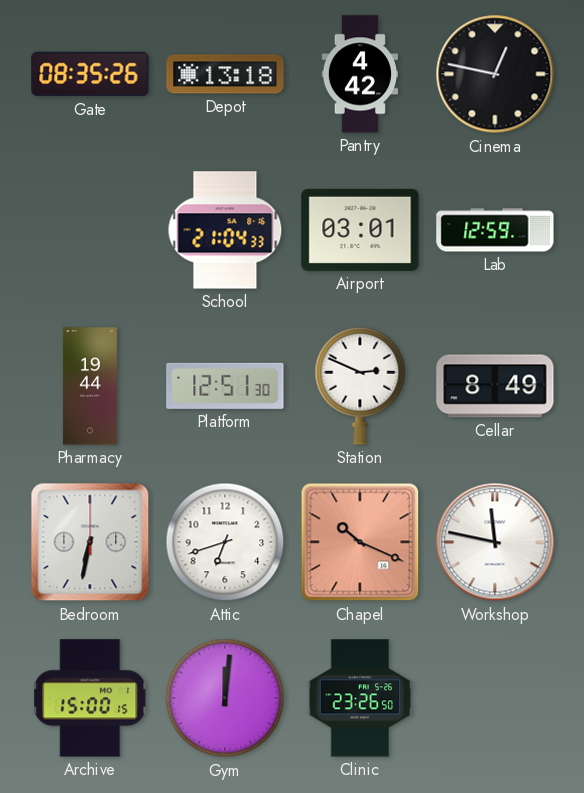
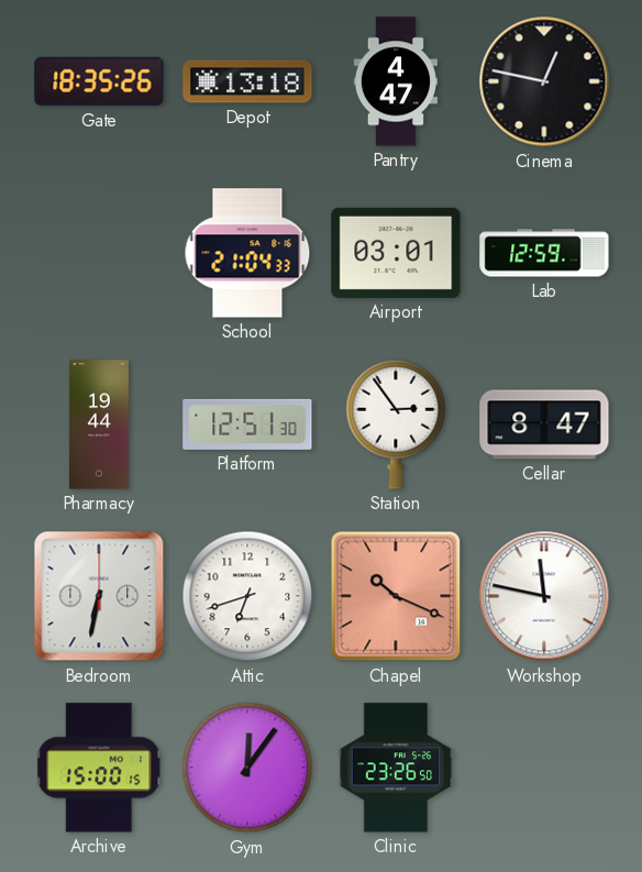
Gate: 08:35 -> 18:35 (99, 81)
Pantry: 4:42 -> 4:47 (395, 81)
Station: 2:49 -> 2:54 (396, 424)
Cellar: 8:49 -> 8:47 (544, 424)
Gym: 12:01 -> 12:06 (247, 768)
